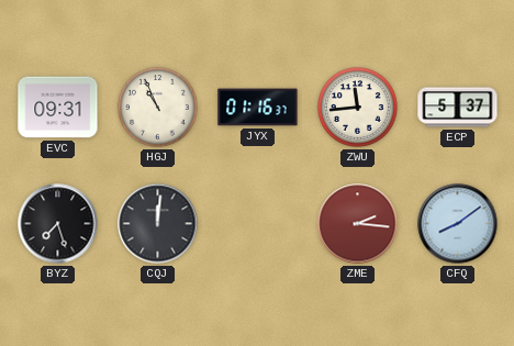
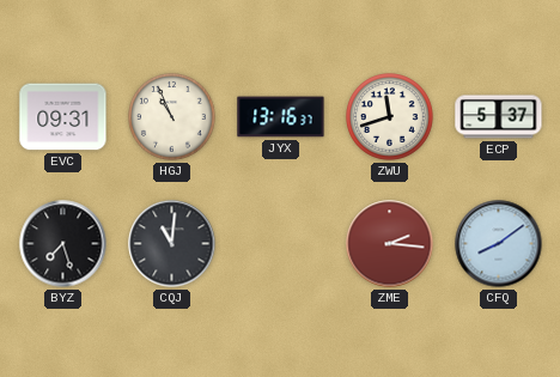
JYX: 01:16 -> 13:16 (281, 117)
ZWU: 11:44 -> 11:42 (390, 117)
CQJ: 12:01 -> 11:01 (172, 244)
